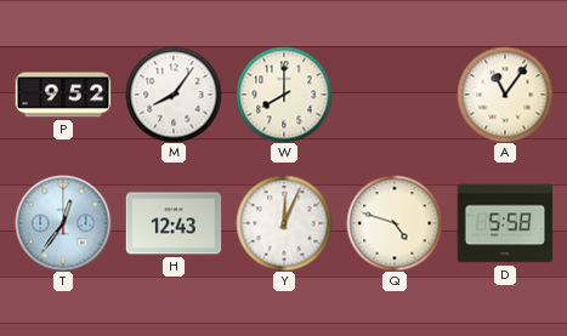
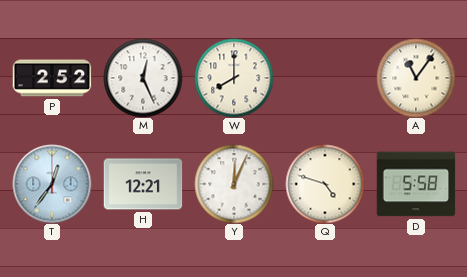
P: 9:52 -> 2:52 (52, 78)
M: 8:06 -> 12:26 (143, 78)
H: 12:43 -> 12:21 (143, 184)
